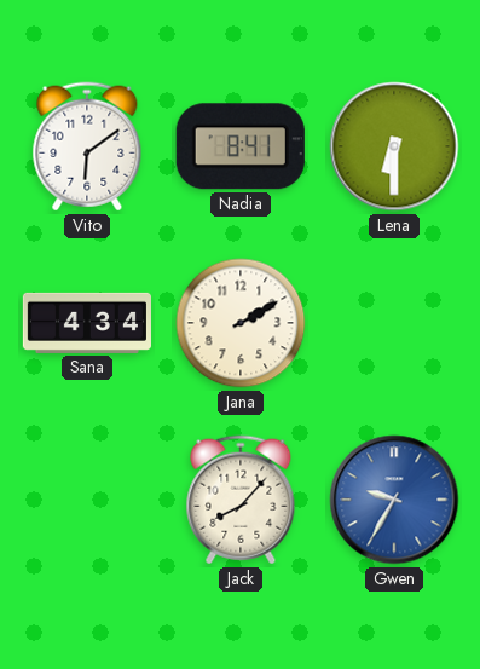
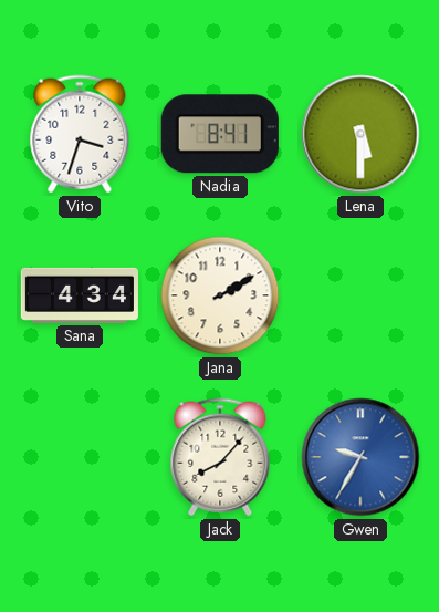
Vito: 6:09 -> 3:33 (80, 134)
Lena: 6:30 -> 5:30 (360, 134)
